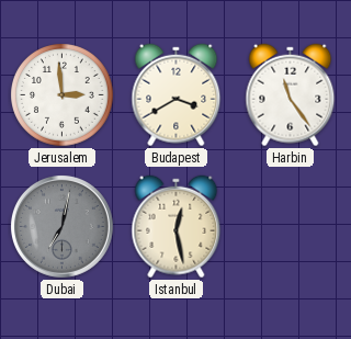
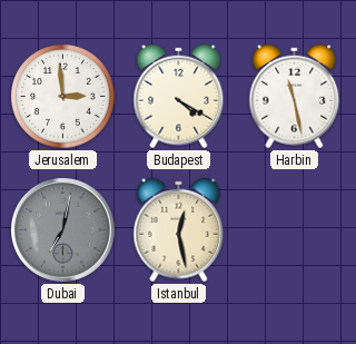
Budapest: 3:40 -> 4:20 (179, 97)
Harbin: 11:24 -> 11:28 (295, 97)
